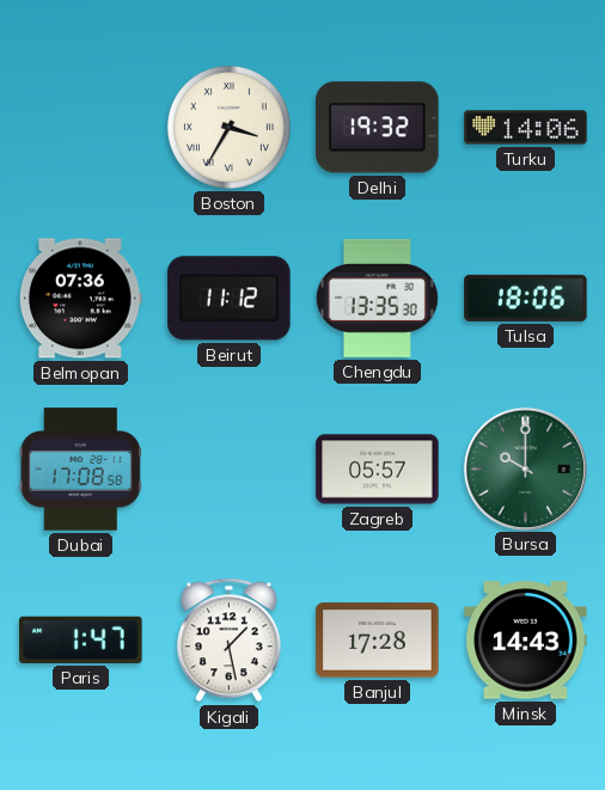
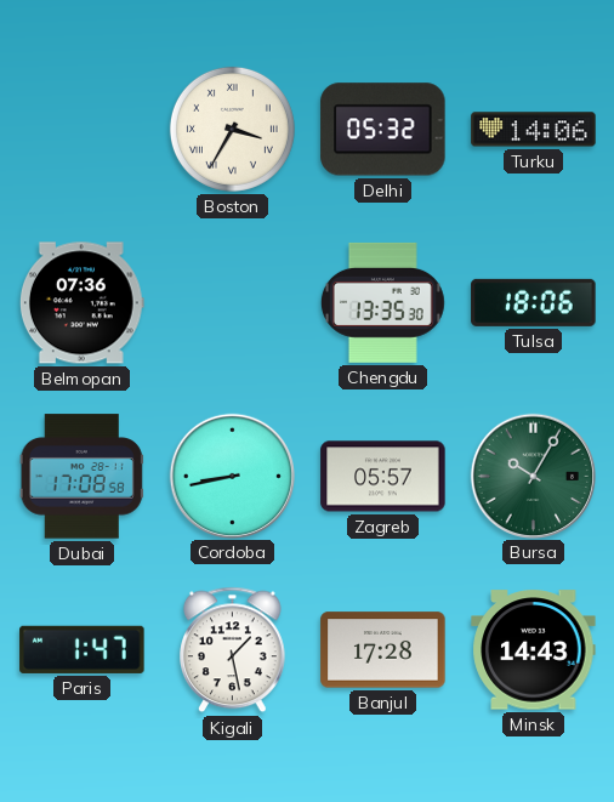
Delhi: 19:32 -> 05:32 (383, 130)
Beirut: 11:12 -> none (230, 299)
Cordoba: none -> 8:43 (232, 476)
Bursa: 10:00 -> 10:05 (533, 476)
